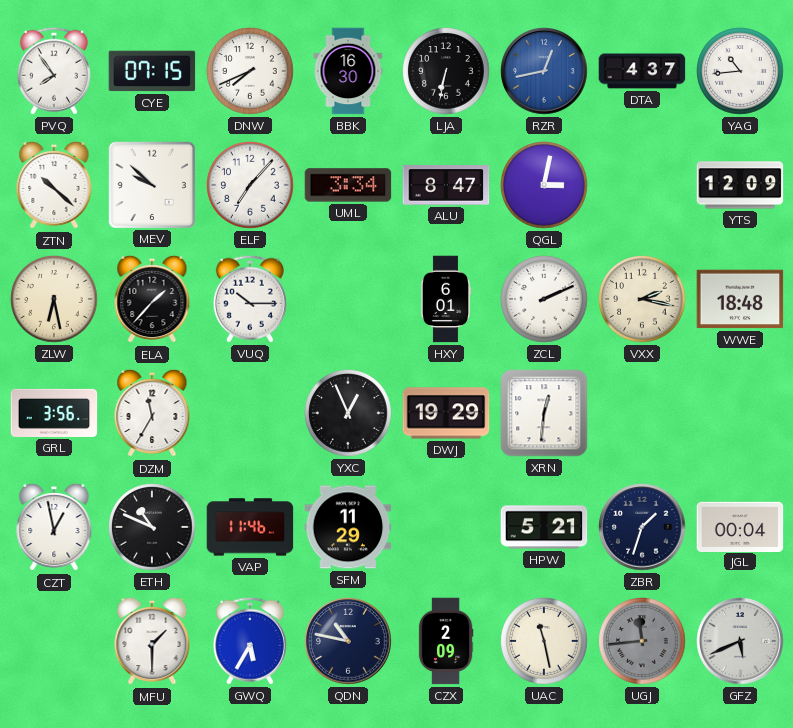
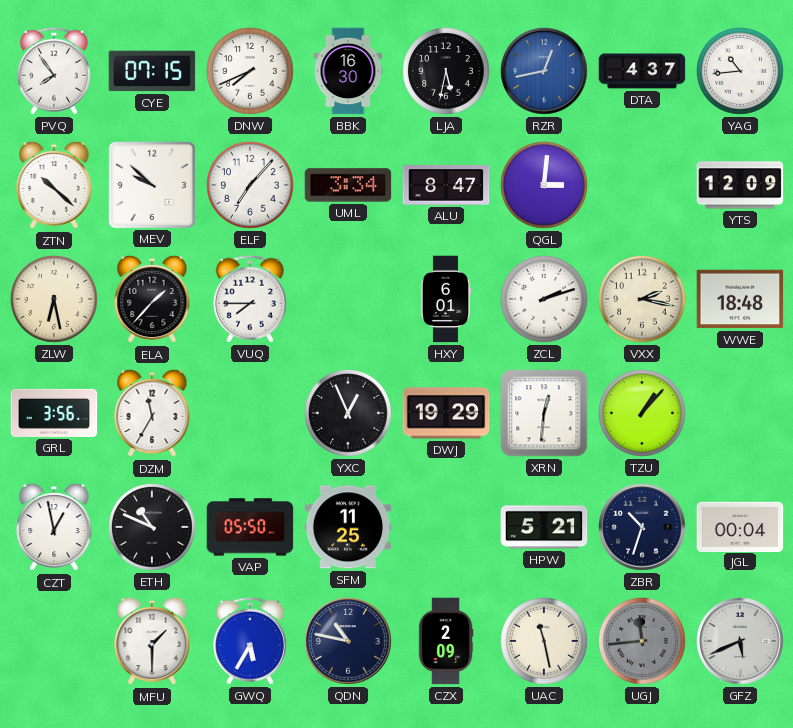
LJA: 6:32 -> 5:32 (447, 72)
QGL: 3:02 -> 3:01 (545, 186)
VUQ: 10:15 -> 7:45 (250, 299)
ZCL: 2:11 -> 2:12 (545, 300)
TZU: none -> 1:07 (643, 414)
VAP: 11:46 -> 05:50 (250, 527)
SFM: 11:29 -> 11:25 (348, 527)
ZBR: 1:33 -> 10:33 (642, 527)
